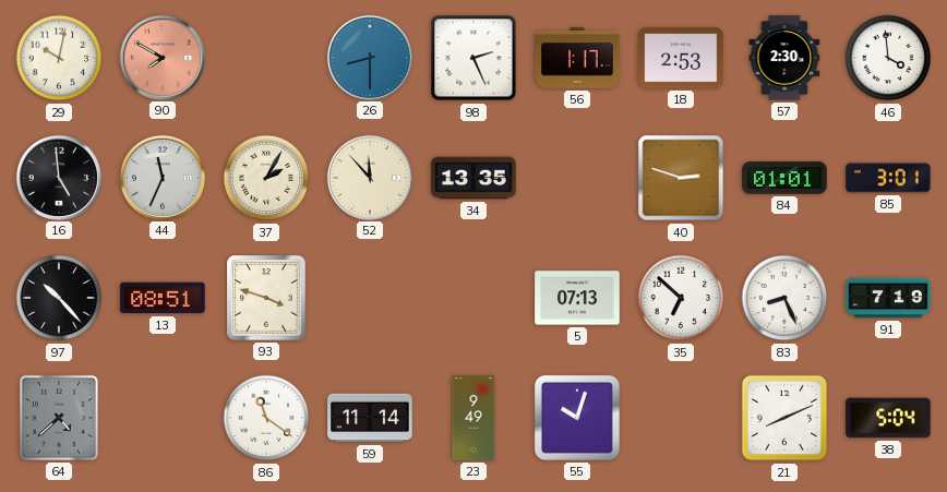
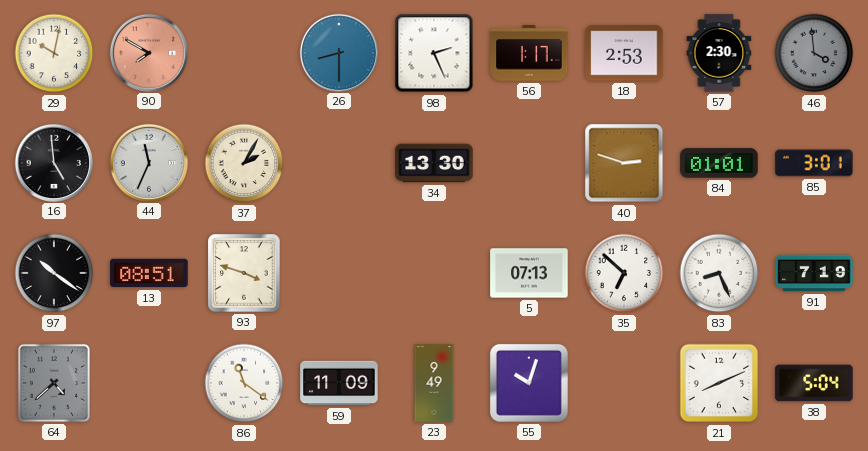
46 dial: white -> grey (814, 53)
52: 11:53 -> none (369, 177)
34: 13:35 -> 13:30 (434, 163)
97: 10:23 -> 10:21 (54, 273)
59: 11:14 -> 11:09 (339, 383)
